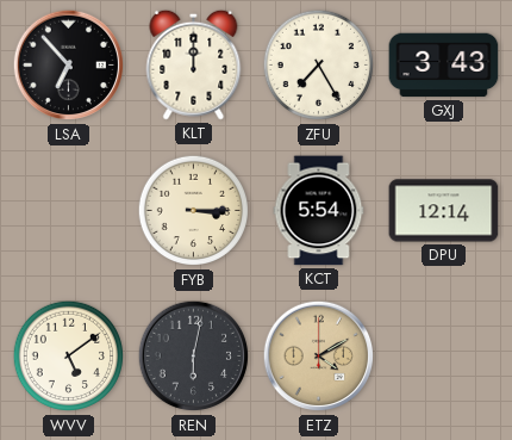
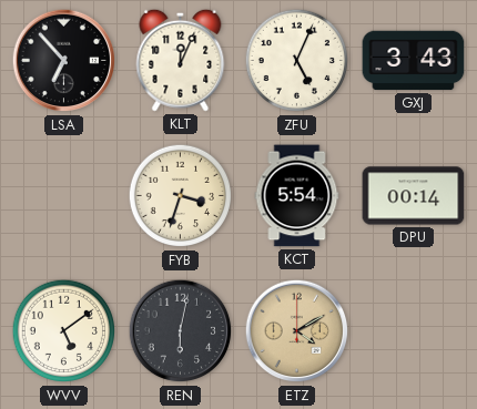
KLT: 12:00 -> 12:04 (181, 60)
ZFU: 7:25 -> 5:04 (297, 61)
FYB: 3:15 -> 3:33 (181, 196)
DPU: 12:14 -> 00:14 (414, 196)
